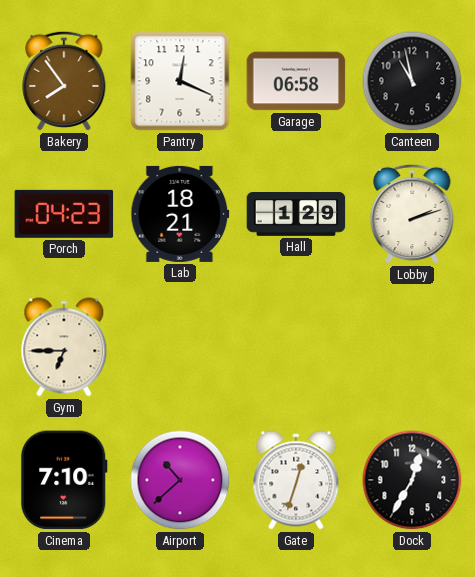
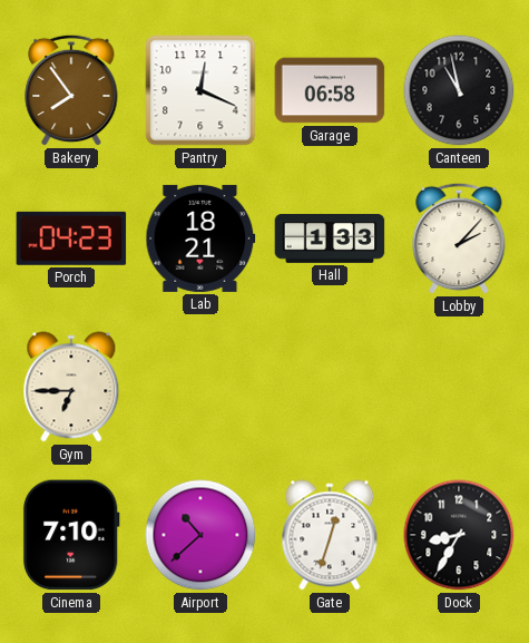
Hall: 1:29 -> 1:33 (330, 240)
Lobby: 2:12 -> 2:07 (459, 238)
Dock: 12:35 -> 8:35 (459, 535)
